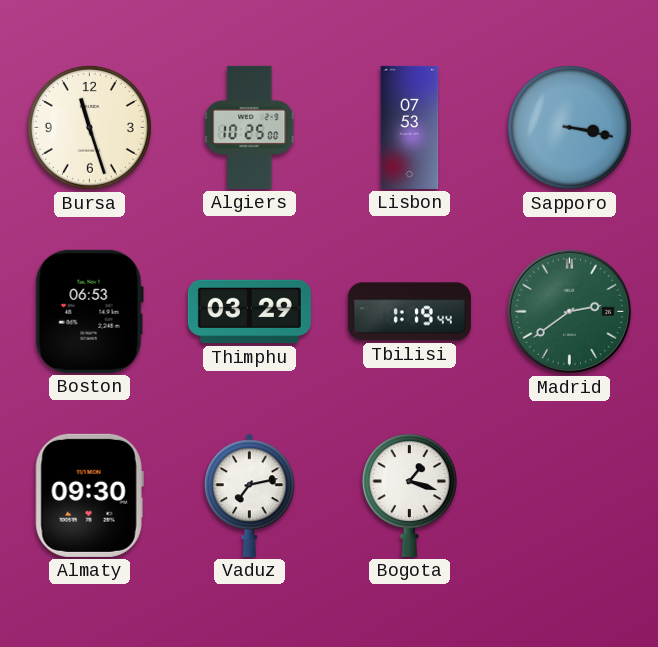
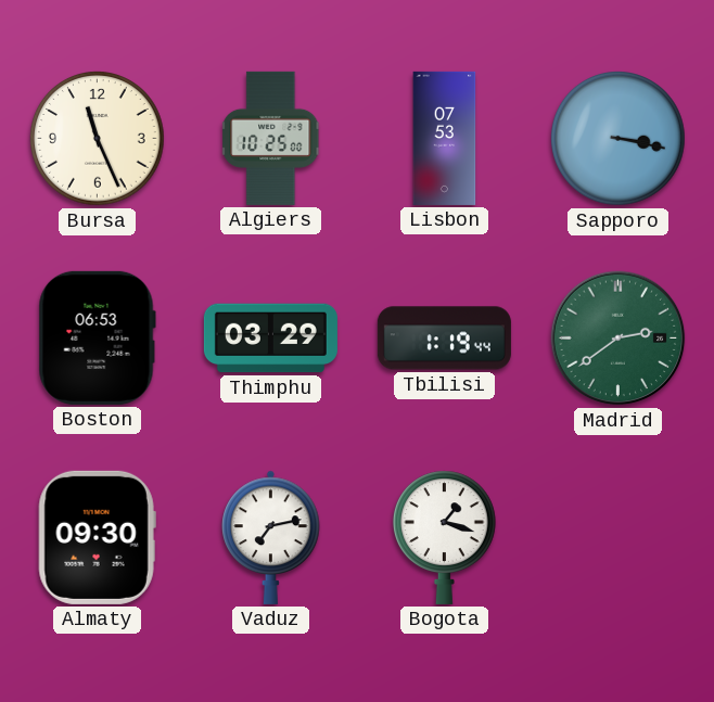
Bursa: 11:27 -> 11:26 (98, 139)
